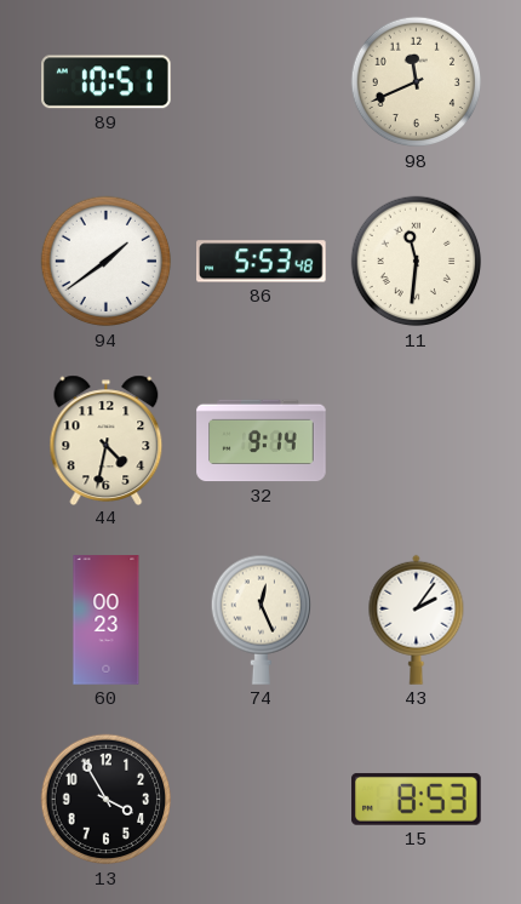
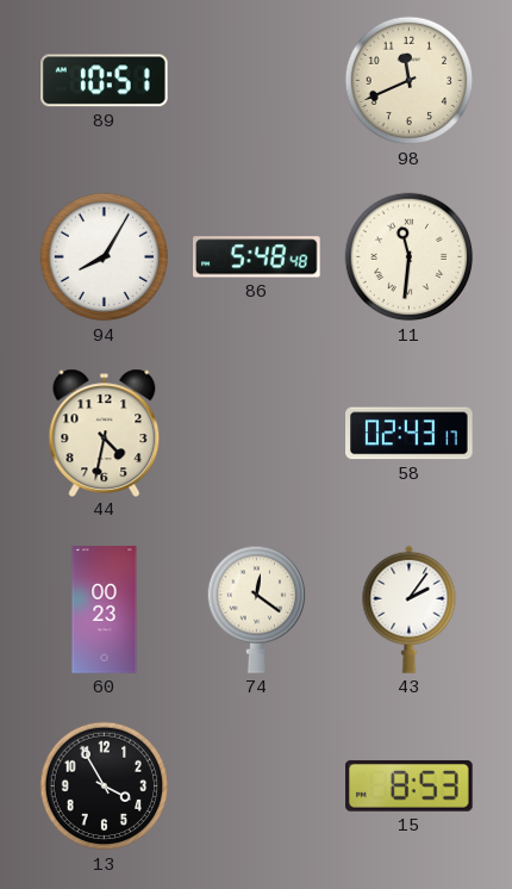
94: 1:39 -> 8:05 (105, 257)
86: 5:53 -> 5:48 (257, 257)
32: 9:14 -> none (262, 441)
58: none -> 02:43 (410, 434)
74: 12:26 -> 12:21 (256, 609)
